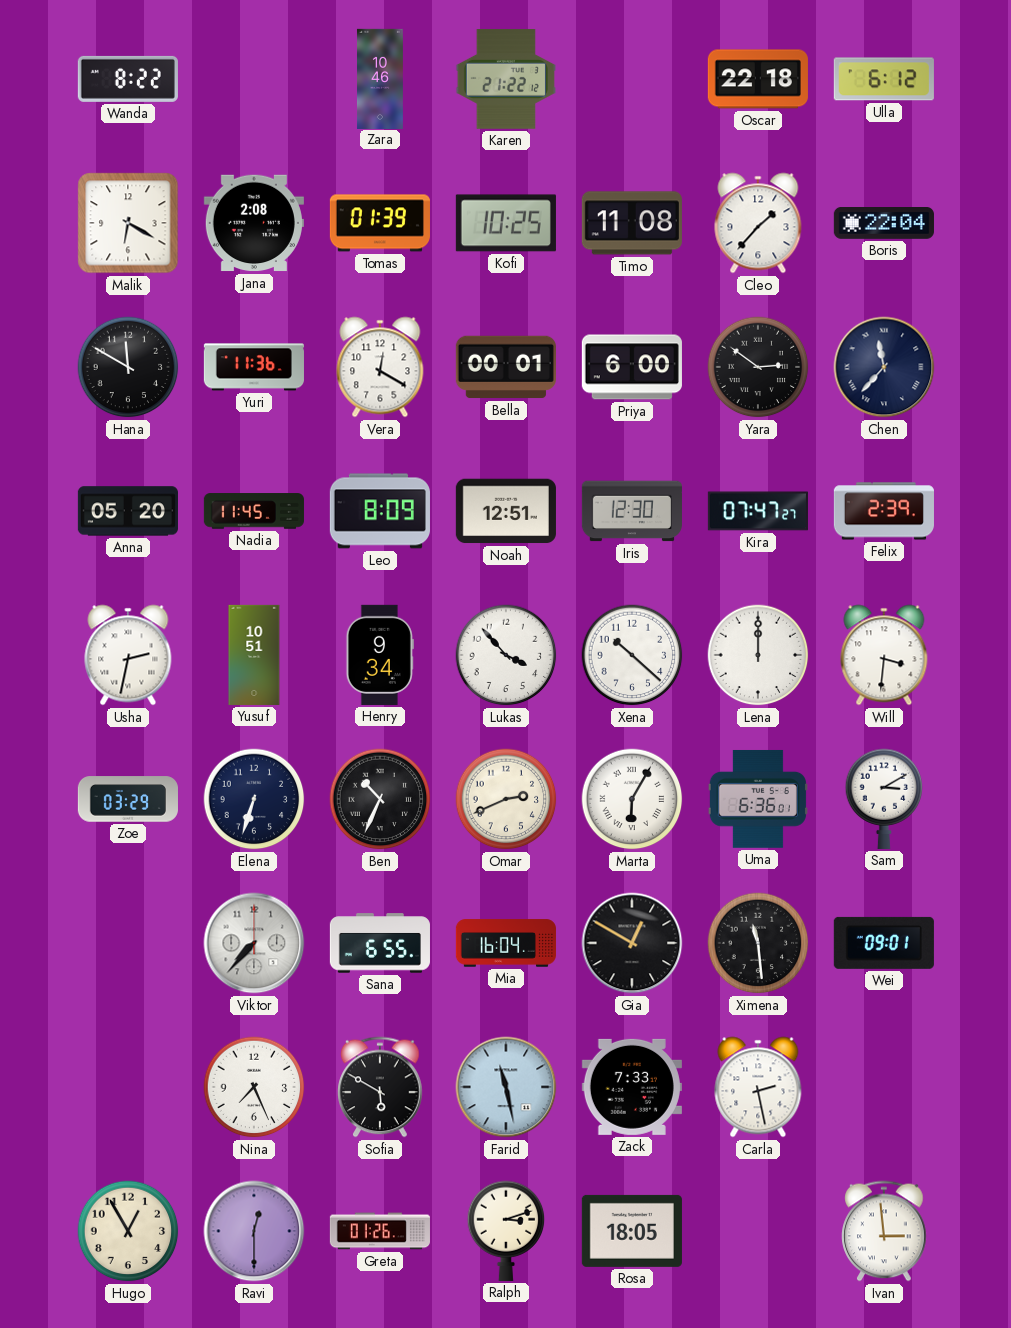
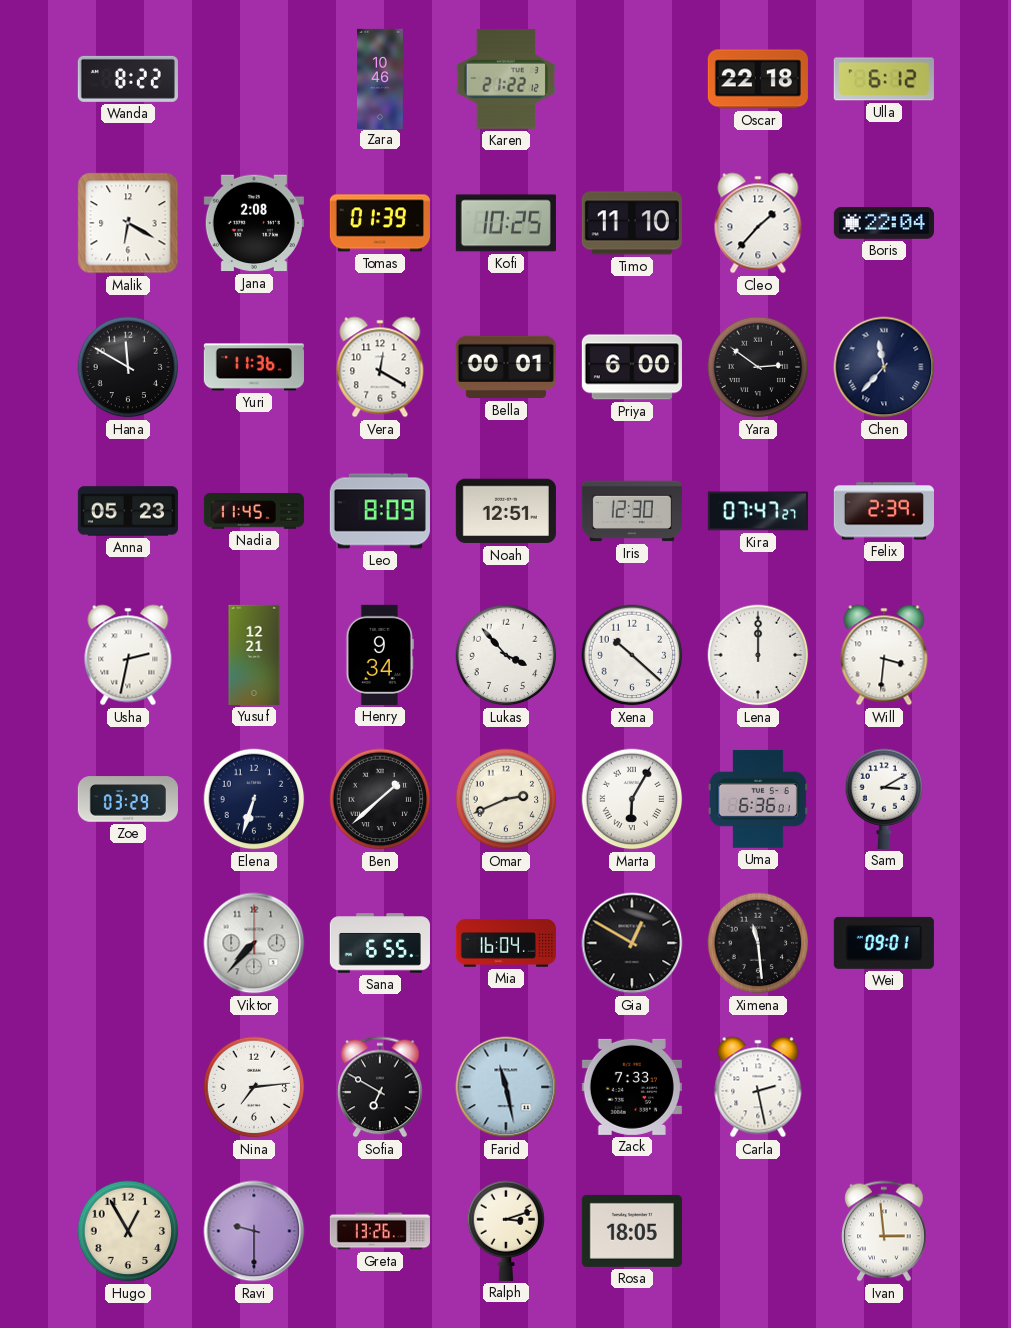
Timo: 11:08 -> 11:10 (632, 223)
Anna: 05:20 -> 05:23 (128, 511)
Yusuf: 10:51 -> 12:21 (254, 655)
Ben: 10:34 -> 1:38 (380, 799)
Nina: 7:26 -> 7:14 (254, 1087)
Sofia: 5:50 -> 6:50 (380, 1087)
Ravi: 12:30 -> 9:30 (254, 1231)
Greta: 01:26 -> 13:26 (380, 1231)
